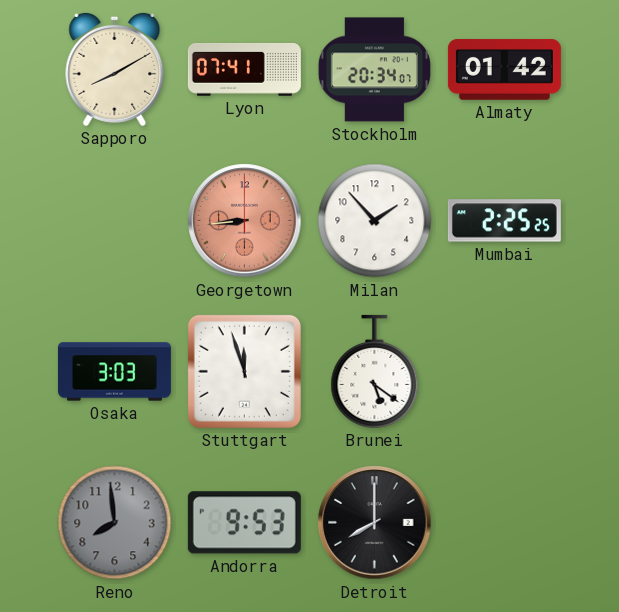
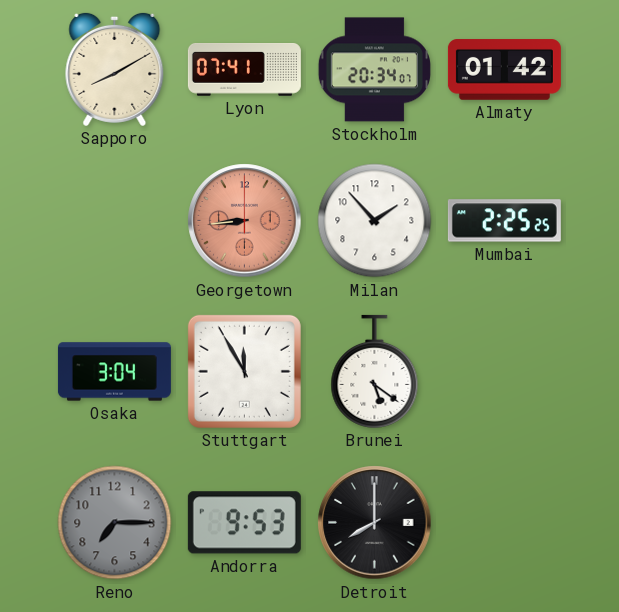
Osaka: 3:03 -> 3:04 (114, 372)
Stuttgart: 11:57 -> 11:55 (244, 371)
Reno: 7:59 -> 7:15 (115, 523)
